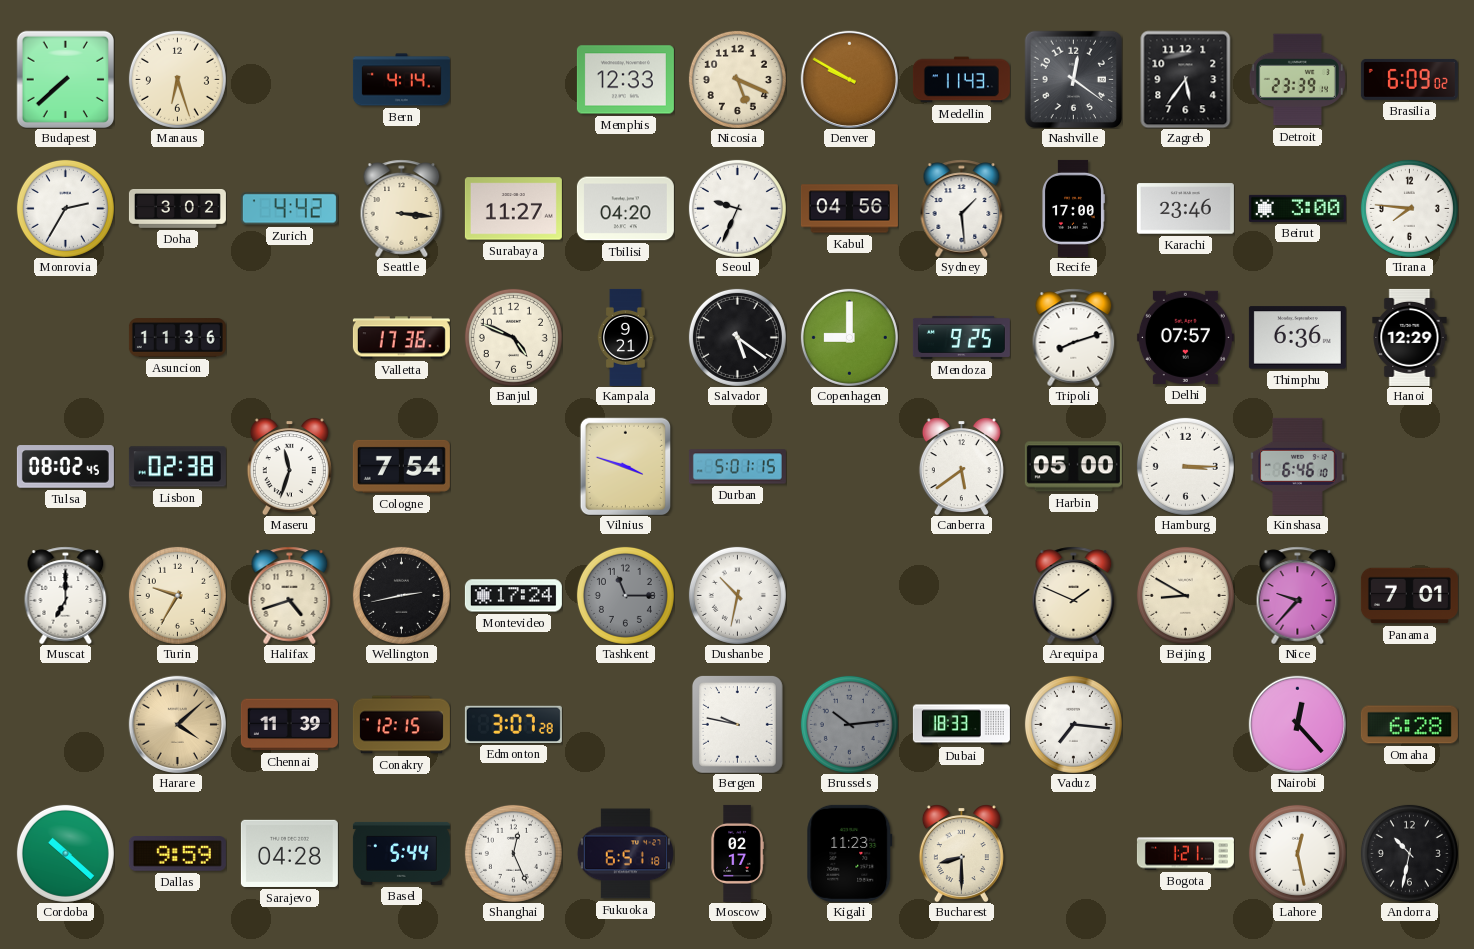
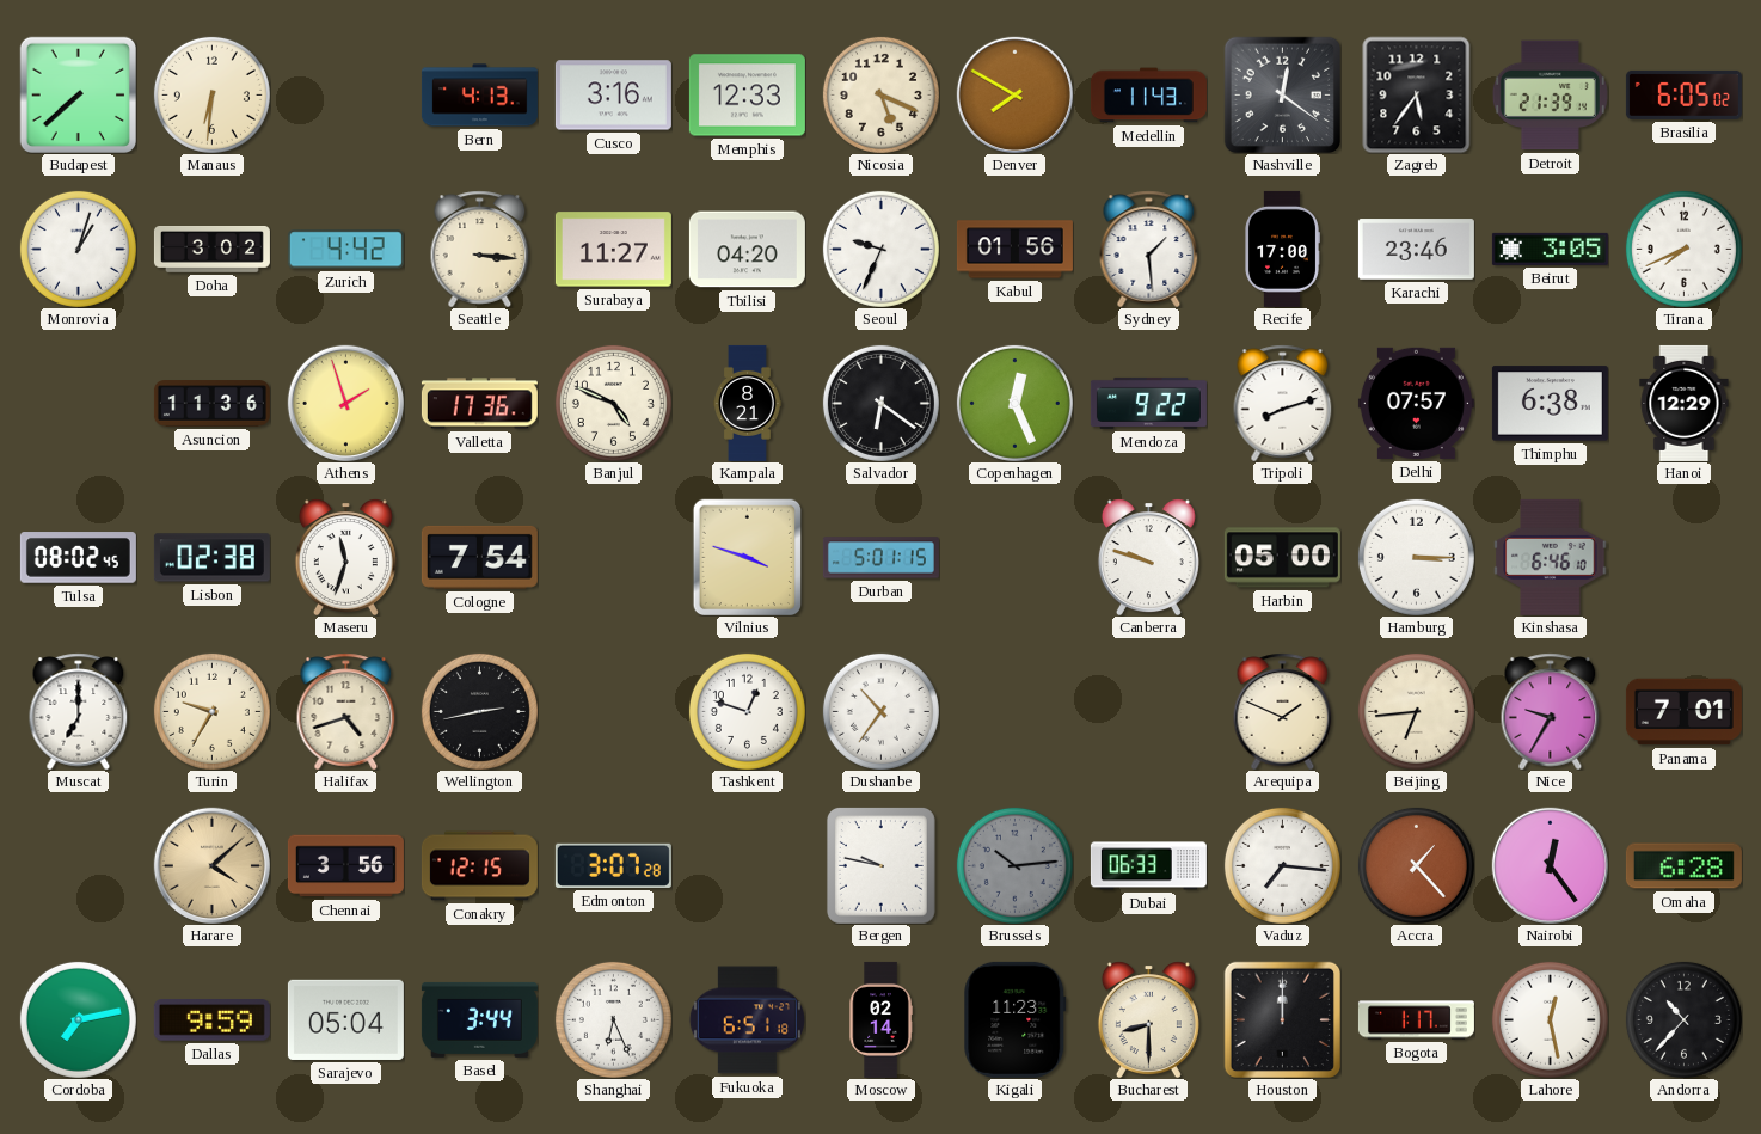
Manaus: 6:27 -> 6:31 (211, 94)
Bern: 4:14 -> 4:13 (479, 96)
Cusco: none -> 3:16 (613, 96)
Denver: 9:50 -> 7:50 (1014, 94)
Detroit: 23:39 -> 21:39 (1550, 96)
Brasilia: 6:09 -> 6:05 (1683, 94)
Monrovia: 2:35 -> 1:03 (78, 249)
Kabul: 04:56 -> 01:56 (1014, 250)
Beirut: 3:00 -> 3:05 (1550, 249)
Tirana: 7:46 -> 7:41 (1683, 249)
Athens: none -> 1:57 (345, 403)
Kampala: 9:21 -> 8:21 (748, 403)
Salvador: 5:21 -> 6:21 (880, 403)
Copenhagen: 9:00 -> 12:26 (1014, 403)
Mendoza: 9:25 -> 9:22 (1148, 403)
Thimphu: 6:36 -> 6:38 (1550, 404)
Canberra: 5:39 -> 9:48 (1148, 557)
Montevideo: 17:24 -> none (513, 596)
Tashkent: 11:15 -> 12:48 (747, 711)
Tashkent dial: grey -> white (747, 711)
Dushanbe: 10:32 -> 10:36 (880, 711)
Beijing: 8:50 -> 6:44 (1416, 711)
Nice: 9:37 -> 9:35 (1551, 711)
Chennai: 11:39 -> 3:56 (345, 866)
Dubai: 18:33 -> 06:33 (1148, 866)
Accra: none -> 1:23 (1416, 865)
Nairobi: 12:23 -> 12:24 (1550, 865)
Cordoba: 10:22 -> 7:13 (78, 1019)
Sarajevo: 04:28 -> 05:04 (345, 1019)
Basel: 5:44 -> 3:44 (479, 1019)
Shanghai: 12:26 -> 6:26 (613, 1019)
Moscow: 02:17 -> 02:14 (880, 1019)
Houston: none -> 12:00 (1282, 1019)
Bogota: 1:21 -> 1:17 (1416, 1020)
Andorra: 10:32 -> 10:37 (1683, 1019)
